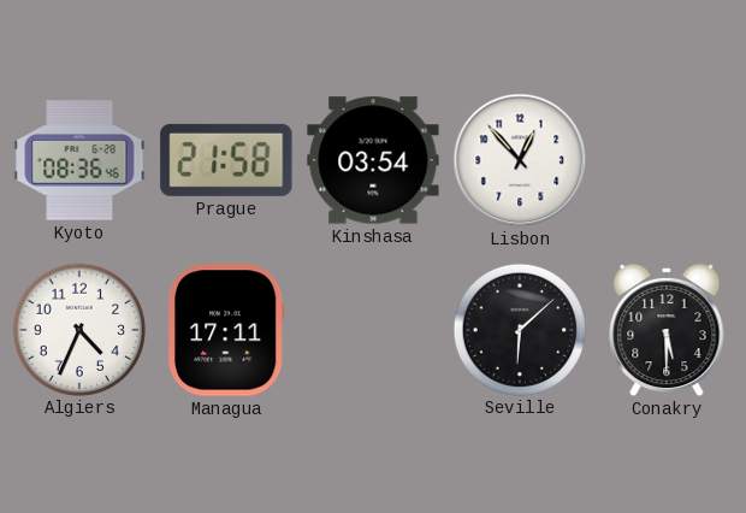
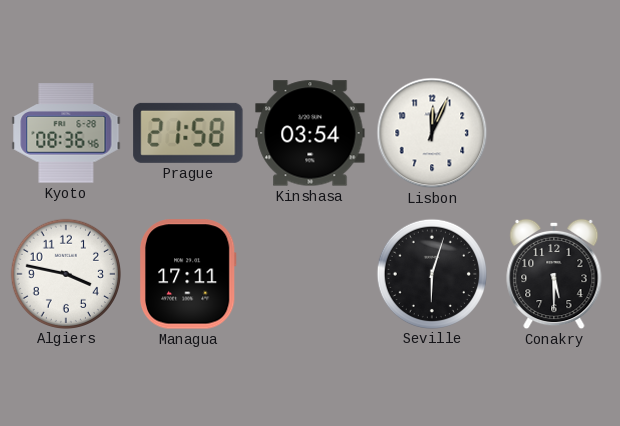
Lisbon: 12:53 -> 12:04 (432, 133)
Algiers: 4:34 -> 3:47 (65, 273)
Seville: 6:08 -> 6:03 (431, 273)
